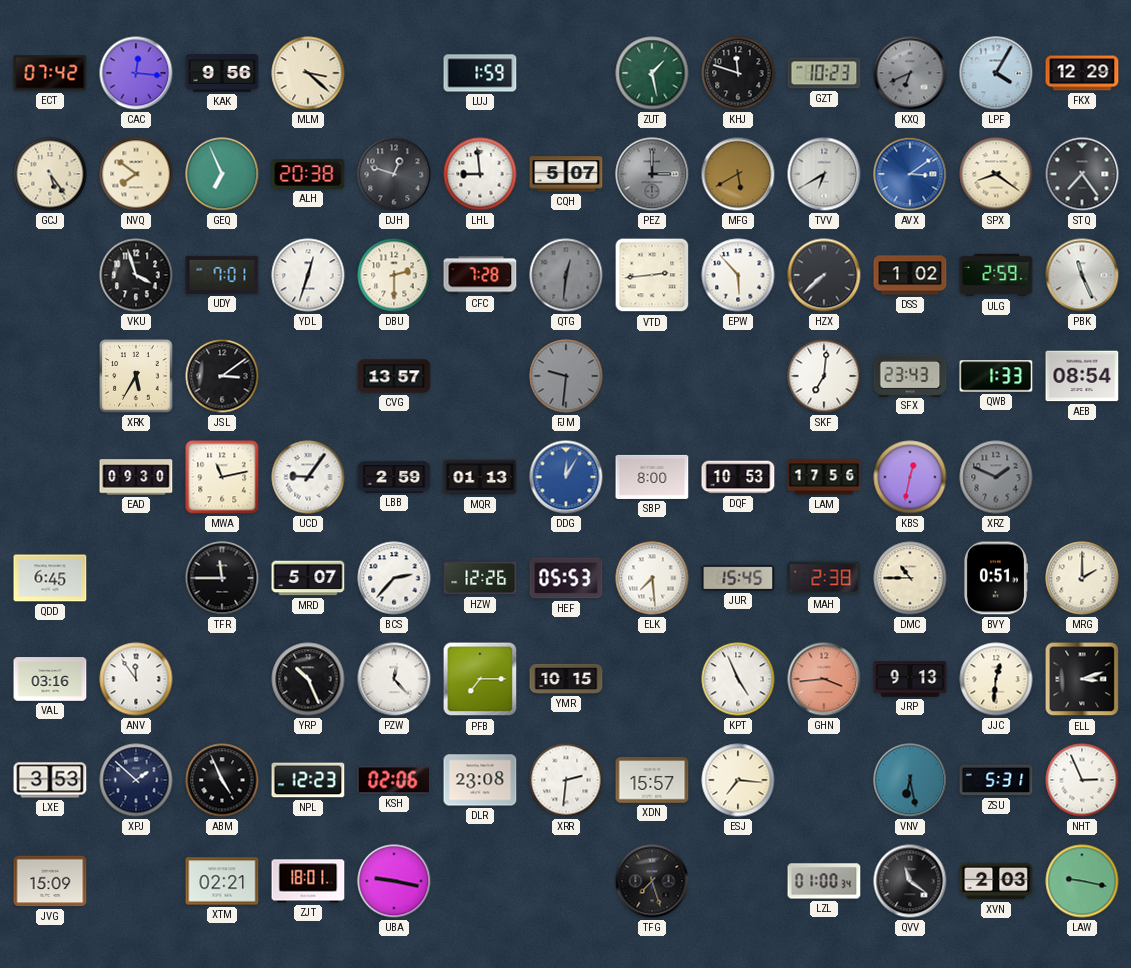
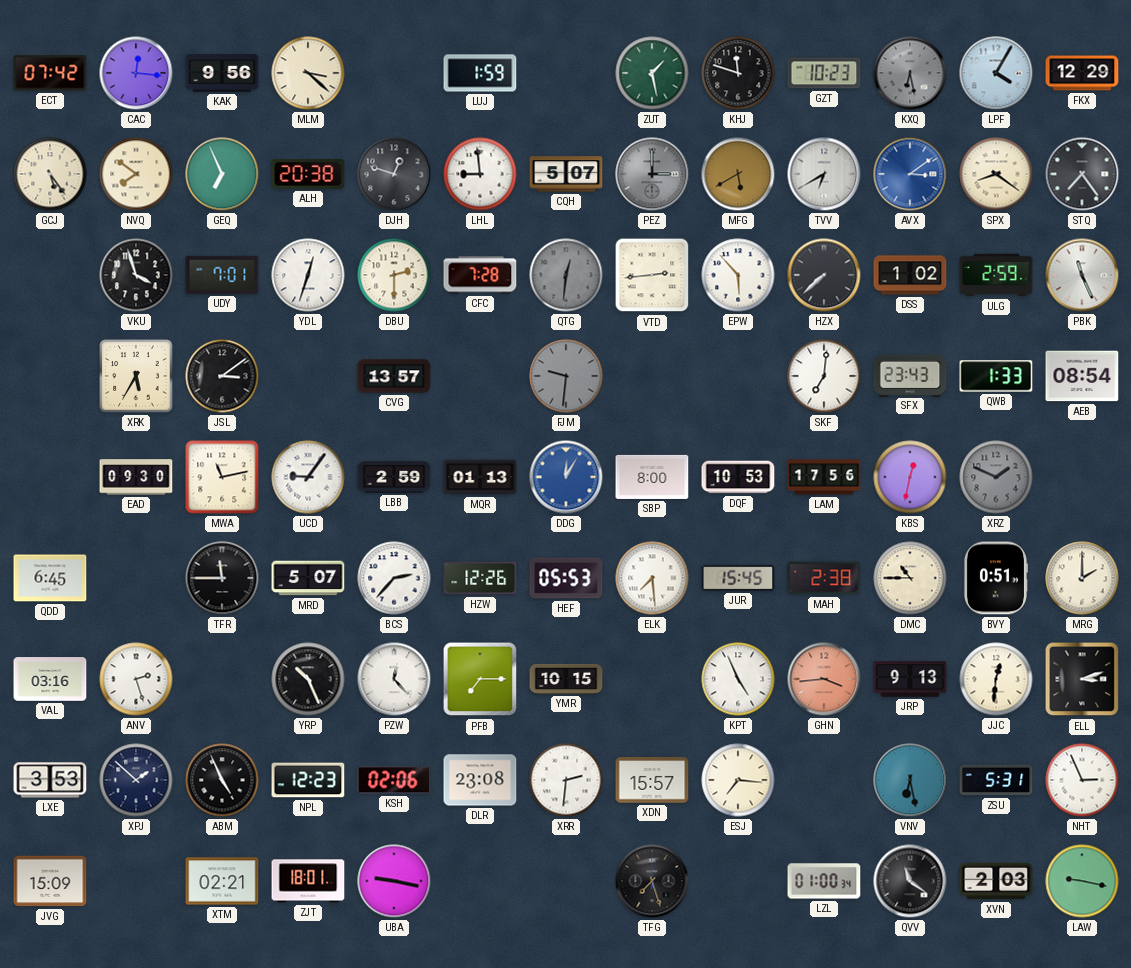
KXQ: 6:41 -> 6:28 (910, 73)
ANV: 11:54 -> 2:27 (136, 679)
